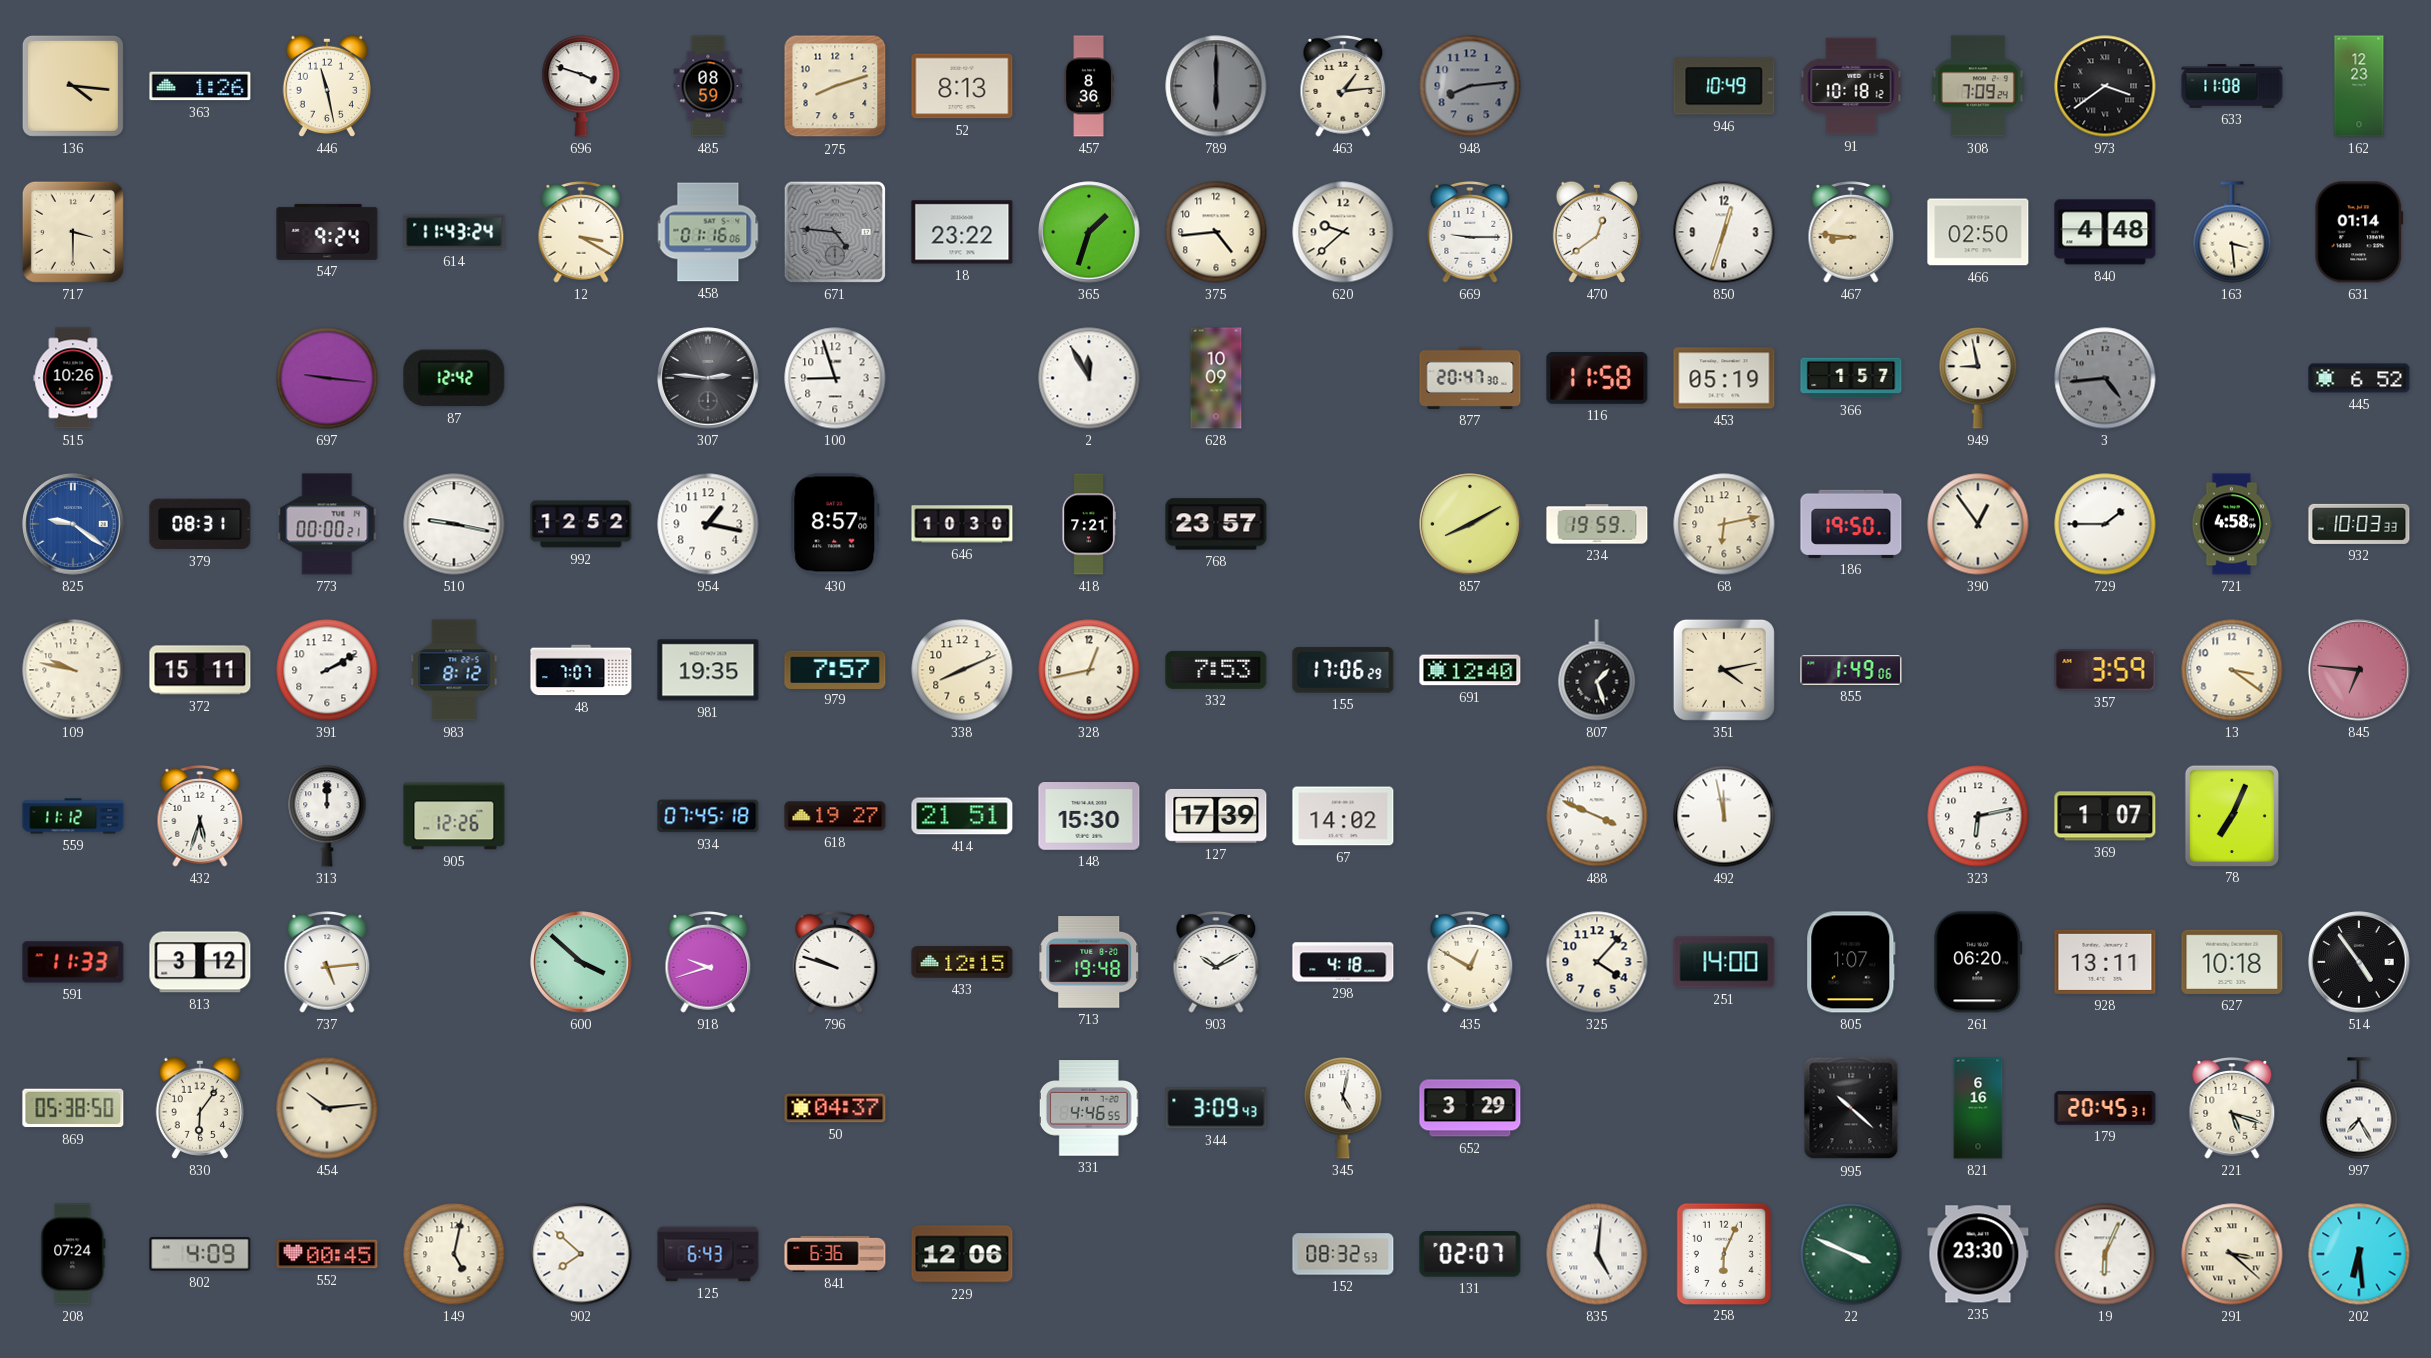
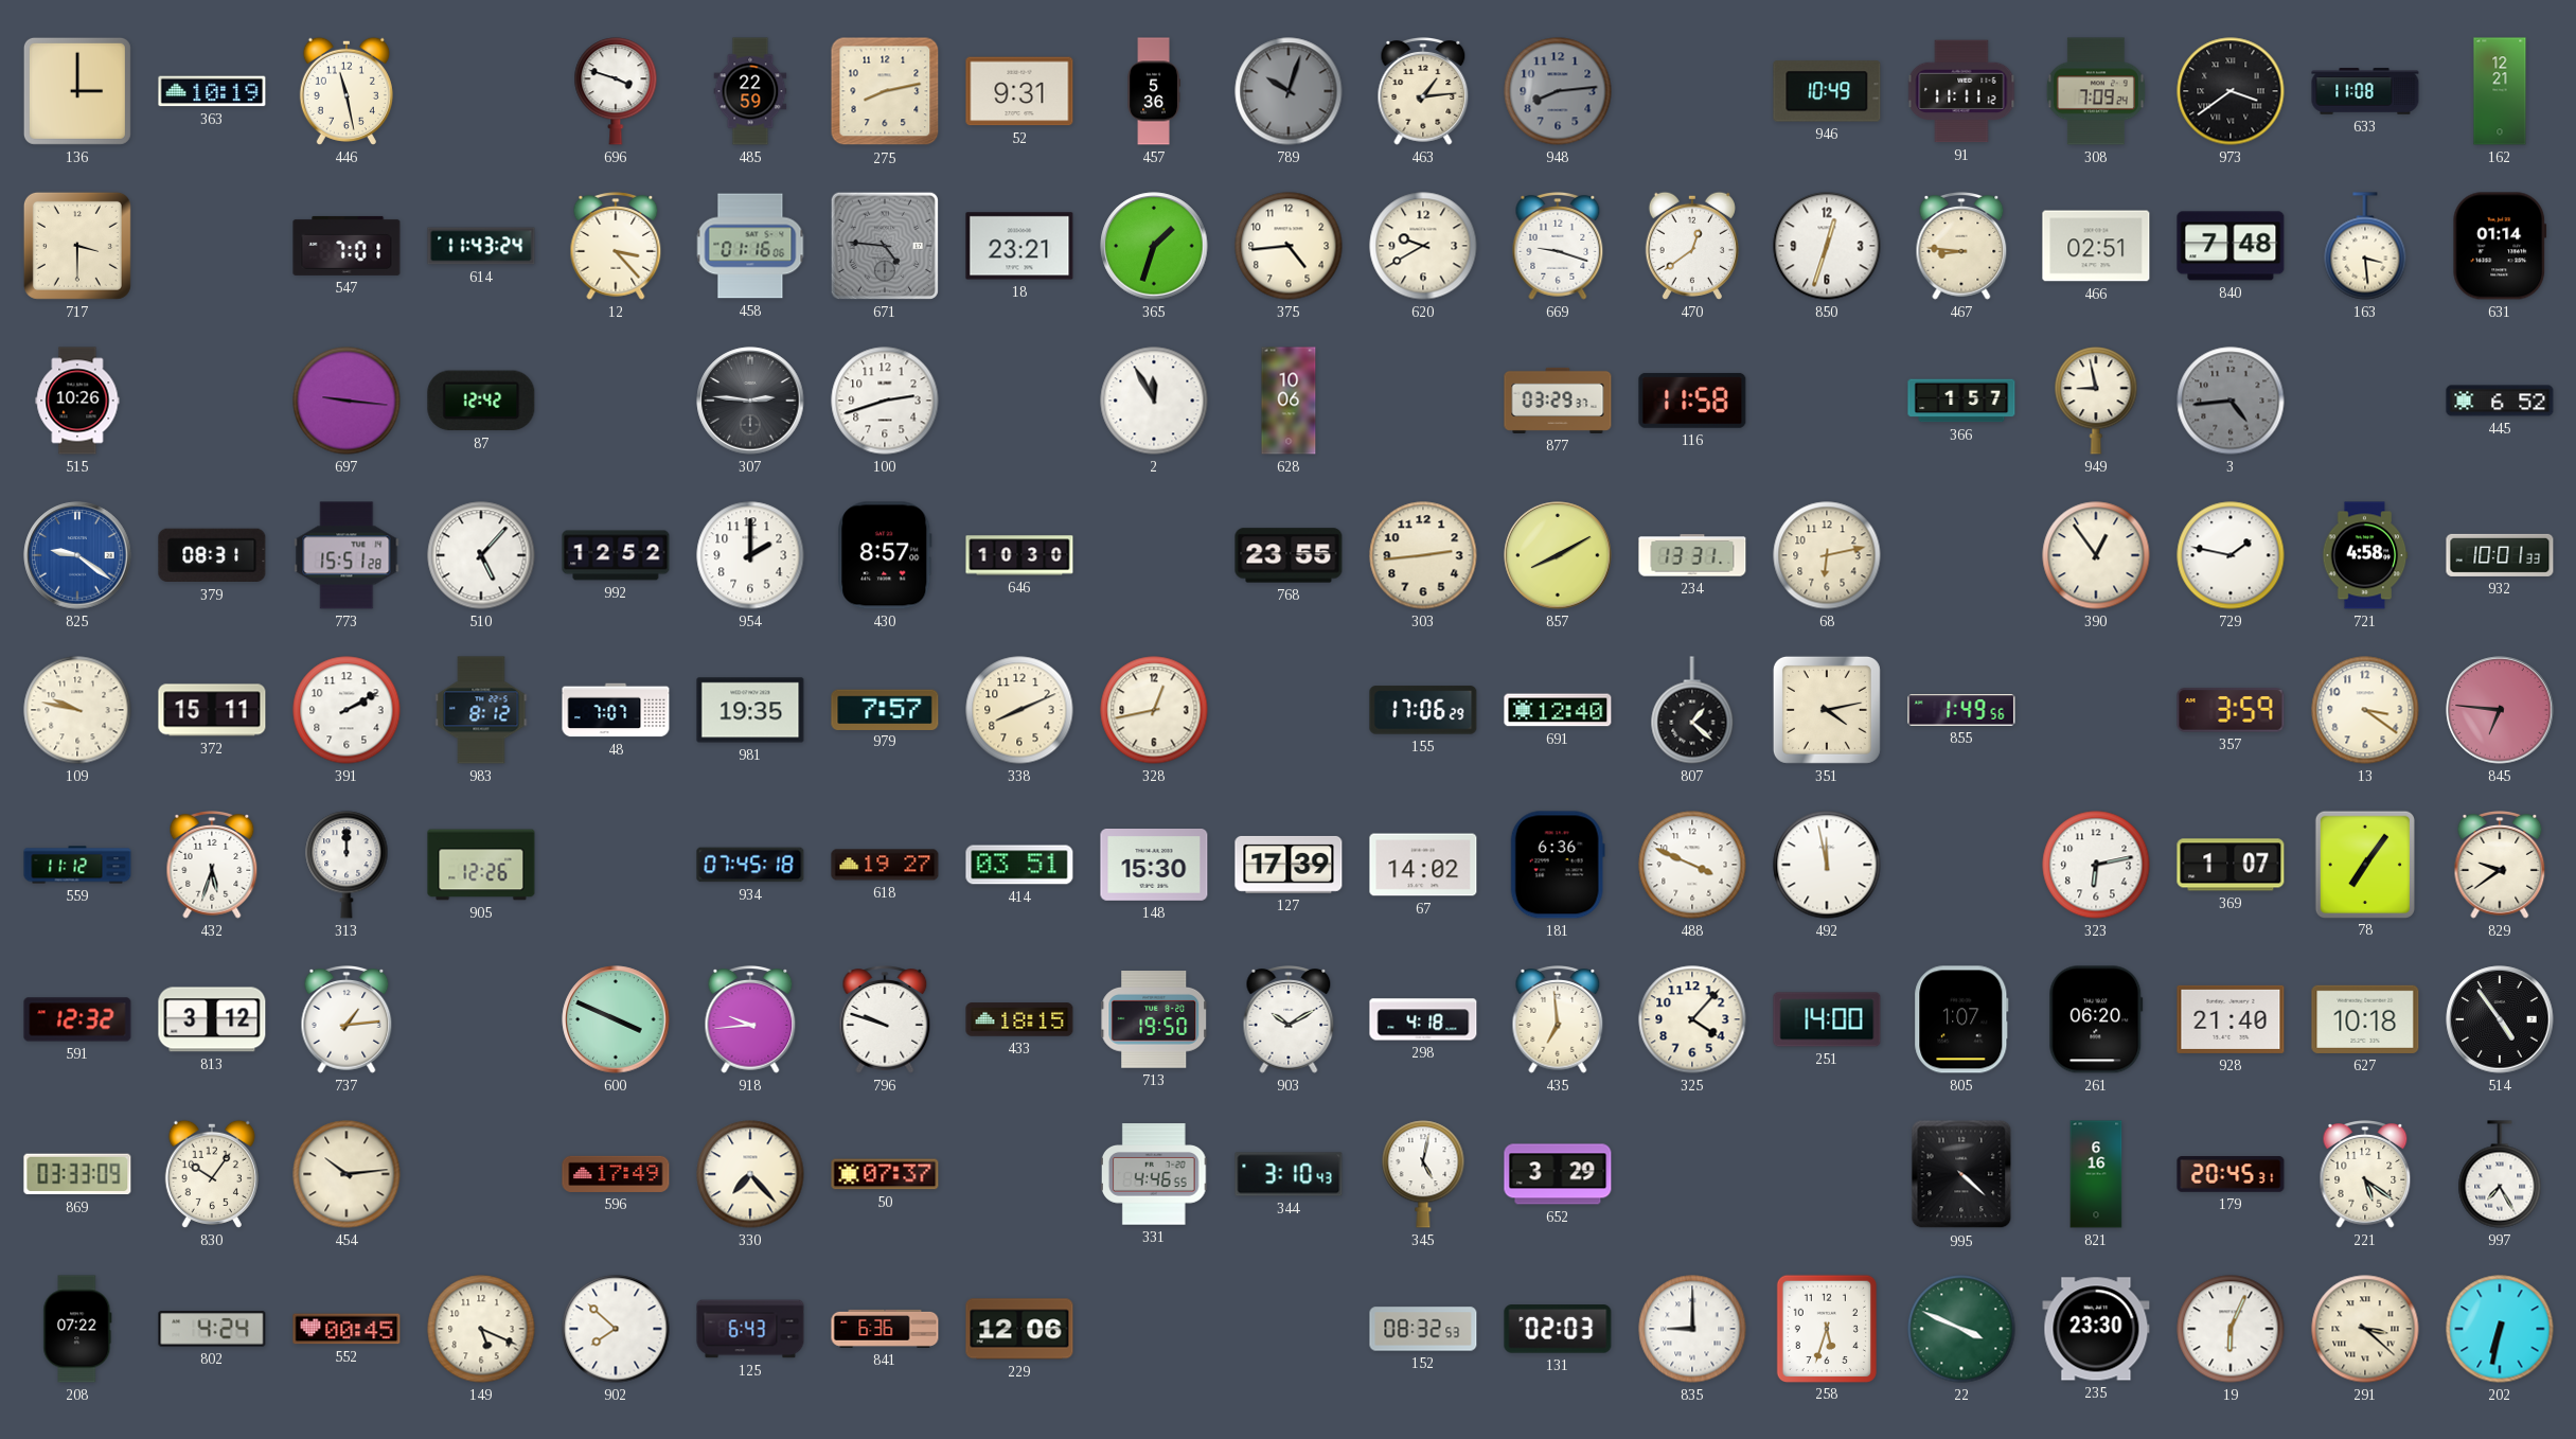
136: 4:16 -> 3:00 (77, 91)
363: 1:26 -> 10:19 (212, 91)
485: 08:59 -> 22:59 (750, 91)
275: 8:12 -> 8:13 (885, 91)
52: 8:13 -> 9:31 (1019, 91)
457: 8:36 -> 5:36 (1154, 91)
789: 6:00 -> 10:03 (1289, 91)
91: 10:18 -> 11:11 (1961, 91)
162: 12:23 -> 12:21 (2500, 91)
547: 9:24 -> 7:01 (347, 246)
12: 3:20 -> 3:23 (616, 247)
18: 23:22 -> 23:21 (1019, 246)
620: 9:38 -> 9:40 (1423, 246)
669: 9:15 -> 9:18 (1558, 247)
466: 02:50 -> 02:51 (2096, 246)
840: 4:48 -> 7:48 (2231, 246)
100: 8:57 -> 2:42 (885, 401)
628: 10:09 -> 10:06 (1289, 401)
877: 20:47 -> 03:29 (1558, 401)
453: 05:19 -> none (1724, 378)
773: 00:00 -> 15:51 (347, 555)
510: 9:17 -> 5:07 (481, 555)
954: 1:17 -> 2:00 (750, 555)
418: 7:21 -> none (1089, 524)
768: 23:57 -> 23:55 (1289, 555)
303: none -> 2:44 (1423, 555)
234: 19:59 -> 13:31 (1692, 555)
186: 19:50 -> none (1851, 524)
729: 1:45 -> 1:47 (2231, 555)
932: 10:03 -> 10:01 (2500, 555)
332: 7:53 -> none (1216, 670)
807: 1:27 -> 1:22 (1692, 710)
855: 1:49:06 -> 1:49:56 (1961, 710)
414: 21:51 -> 03:51 (1019, 865)
181: none -> 6:36 (1558, 865)
78: 7:04 -> 7:06 (2364, 864)
829: none -> 9:39 (2500, 866)
591: 11:33 -> 12:32 (77, 1019)
737: 5:14 -> 1:14 (347, 1020)
600: 3:52 -> 3:49 (616, 1019)
918: 9:42 -> 9:44 (750, 1020)
433: 12:15 -> 18:15 (1019, 1019)
713: 19:48 -> 19:50 (1155, 1020)
435: 12:50 -> 6:59 (1558, 1020)
928: 13:11 -> 21:40 (2231, 1019)
869: 05:38 -> 03:33 (77, 1174)
830: 6:06 -> 10:06 (212, 1174)
596: none -> 17:49 (616, 1174)
330: none -> 7:23 (750, 1174)
50: 04:37 -> 07:37 (885, 1174)
344: 3:09 -> 3:10 (1289, 1174)
995: 10:22 -> 4:22 (1961, 1174)
221: 5:18 -> 5:21 (2365, 1175)
208: 07:24 -> 07:22 (77, 1329)
802: 4:09 -> 4:24 (212, 1329)
149: 5:02 -> 5:19 (481, 1329)
131: 02:07 -> 02:03 (1558, 1329)
835: 5:01 -> 9:00 (1692, 1329)
258: 6:04 -> 5:33 (1826, 1328)
202: 6:29 -> 6:32 (2500, 1329)
